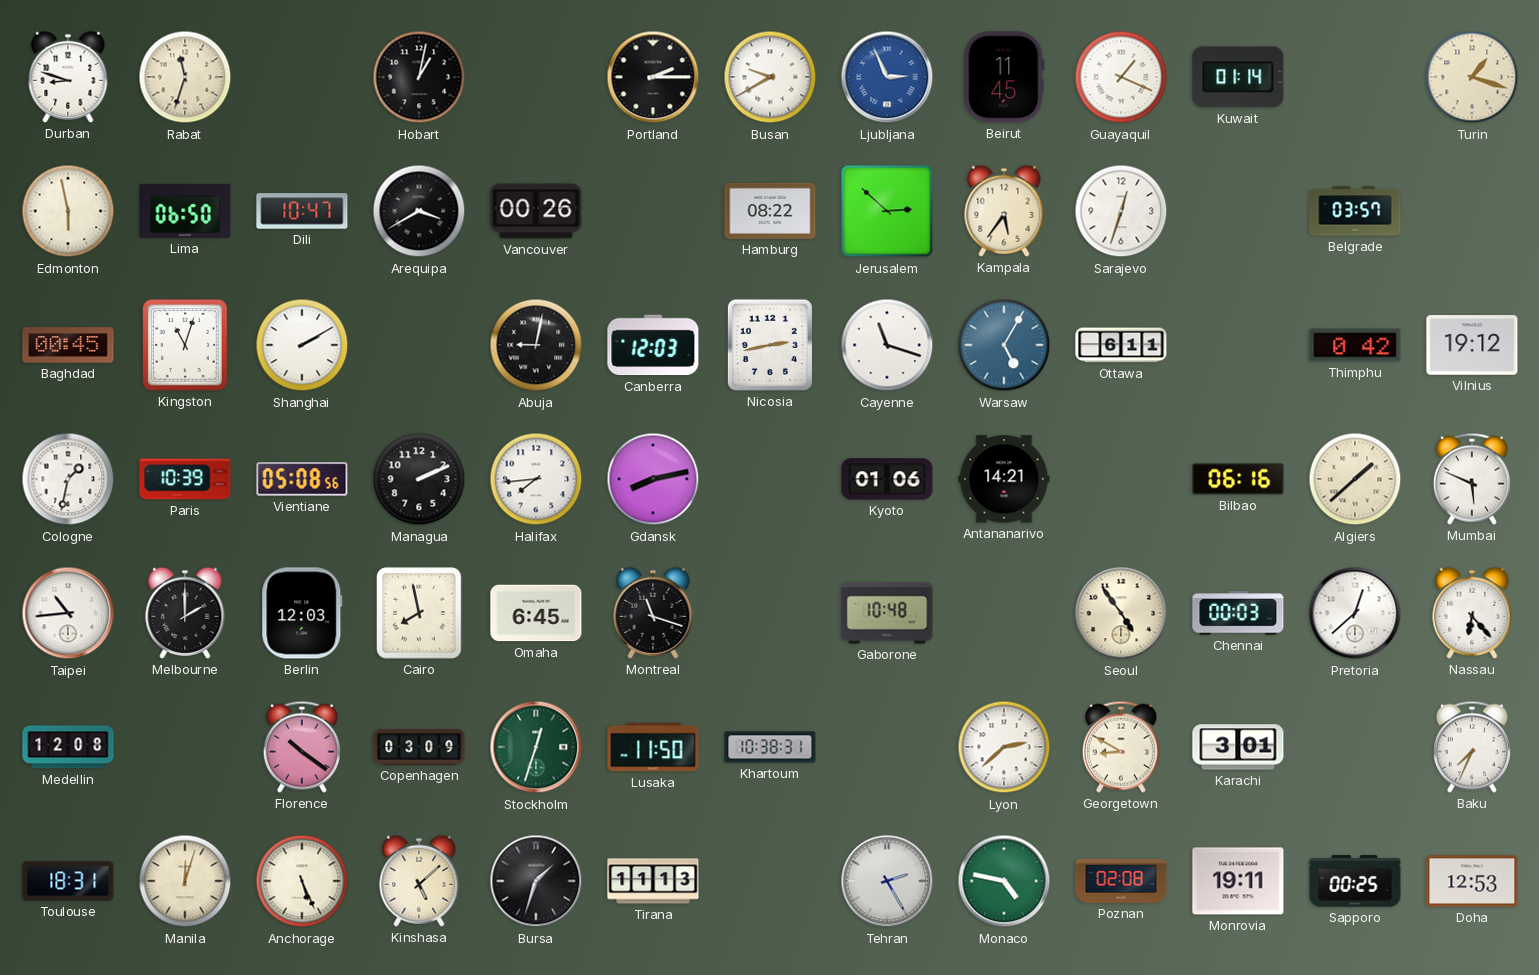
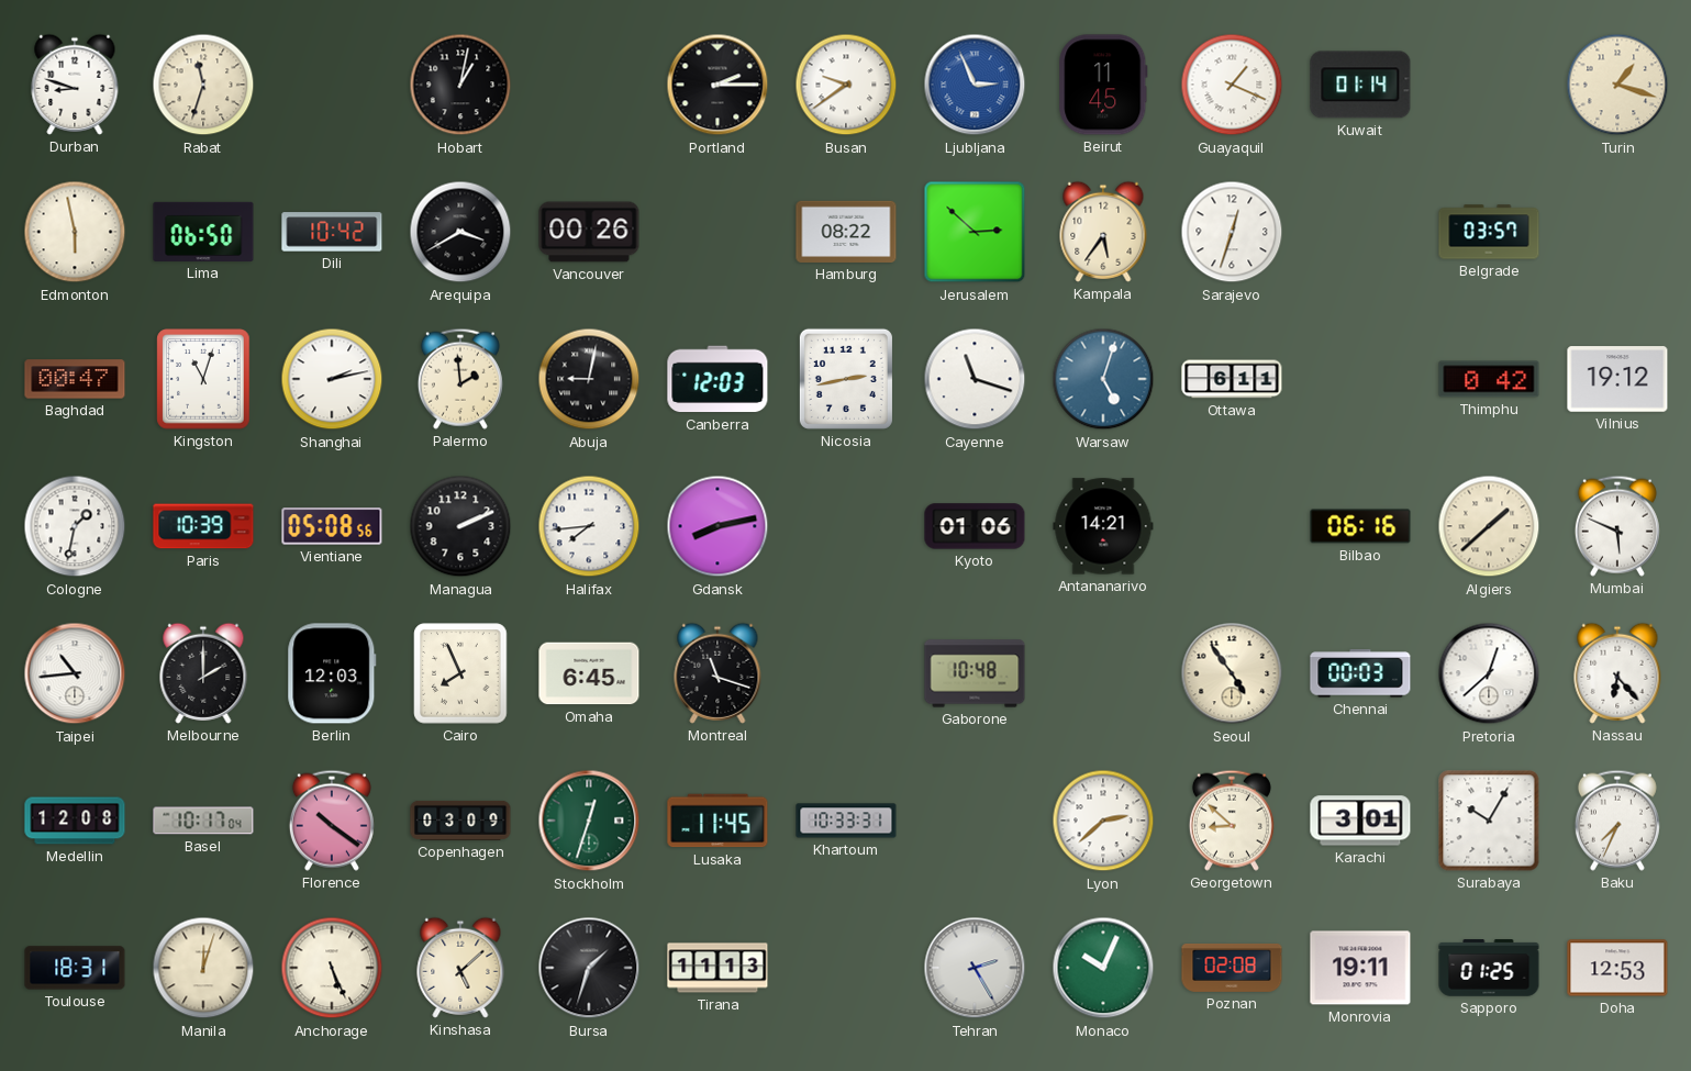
Busan: 9:40 -> 9:39 (846, 85)
Dili: 10:47 -> 10:42 (332, 232)
Baghdad: 00:45 -> 00:47 (75, 379)
Shanghai: 2:10 -> 2:13 (332, 379)
Palermo: none -> 1:59 (460, 379)
Warsaw: 5:05 -> 5:03 (1103, 379)
Cairo: 7:58 -> 7:56 (460, 673)
Basel: none -> 10:17 (203, 821)
Lusaka: 11:50 -> 11:45 (717, 821)
Khartoum: 10:38 -> 10:33 (846, 821)
Georgetown: 8:50 -> 8:52 (1232, 821)
Surabaya: none -> 10:05 (1489, 821)
Monaco: 4:47 -> 10:04 (1103, 968)
Sapporo: 00:25 -> 01:25 (1489, 968)
